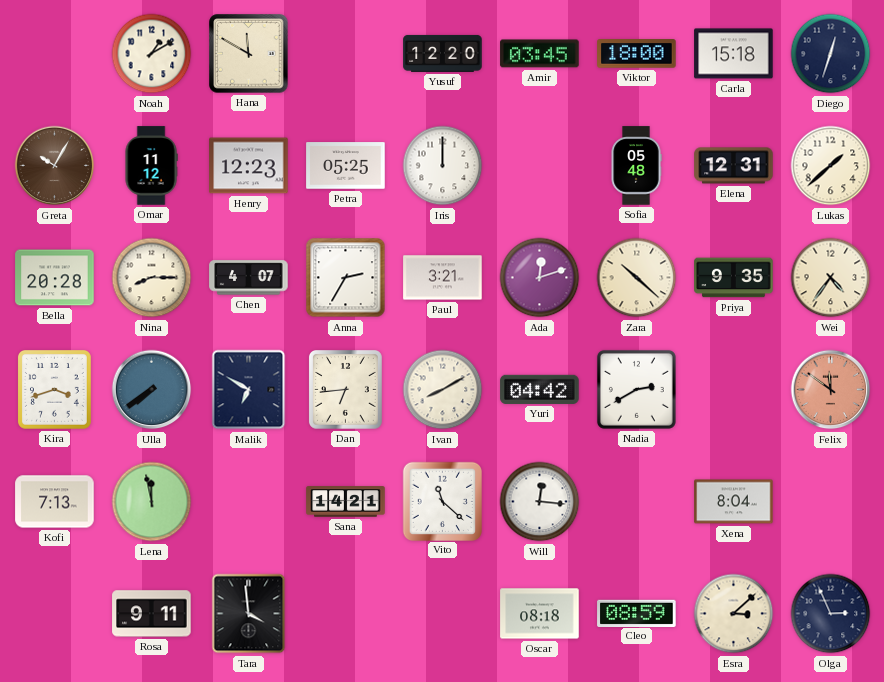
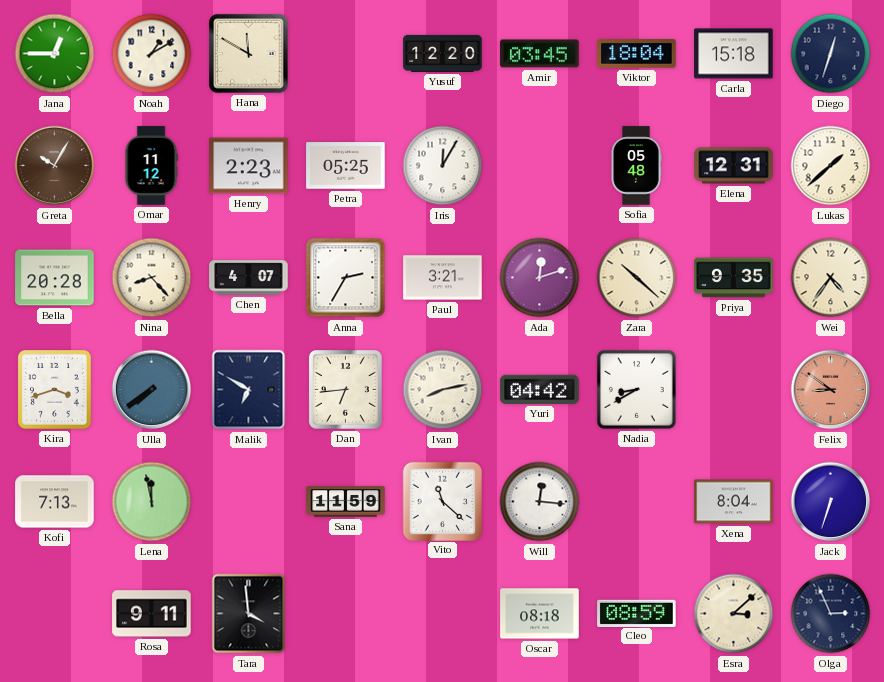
Jana: none -> 12:45 (55, 54)
Viktor: 18:00 -> 18:04 (637, 54)
Henry: 12:23 -> 2:23 (249, 166)
Iris: 12:00 -> 12:05 (443, 166)
Nina: 8:15 -> 8:23 (152, 278)
Ivan: 8:10 -> 8:13 (443, 390)
Nadia: 2:40 -> 8:40 (636, 389)
Felix: 11:51 -> 8:51 (831, 390)
Sana: 14:21 -> 11:59 (346, 502)
Jack: none -> 6:33 (831, 502)
